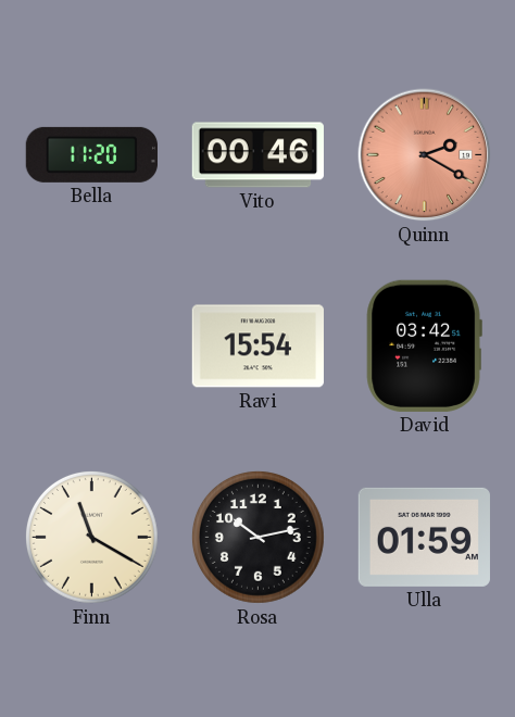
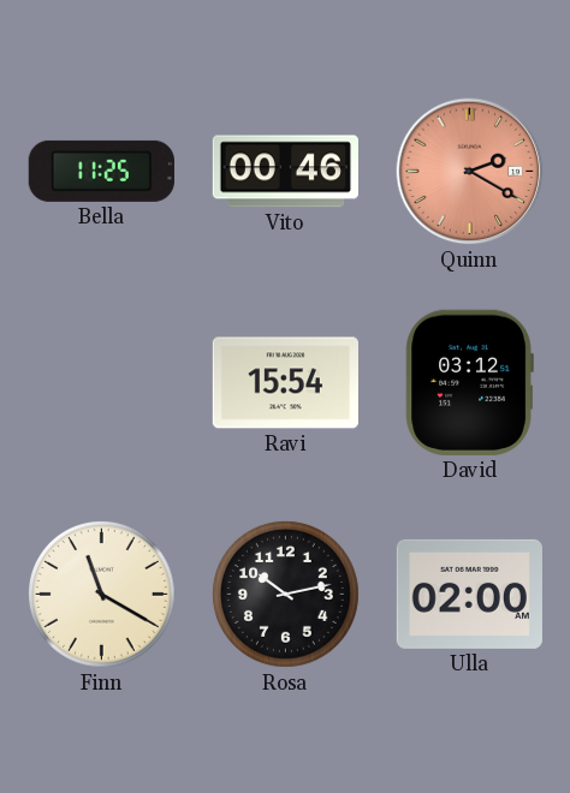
Bella: 11:20 -> 11:25 (101, 171)
David: 03:42 -> 03:12 (469, 382)
Ulla: 01:59 -> 02:00 (469, 594)
